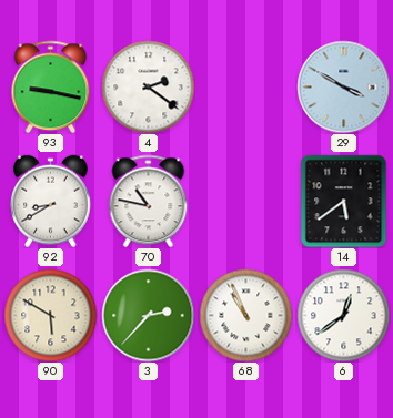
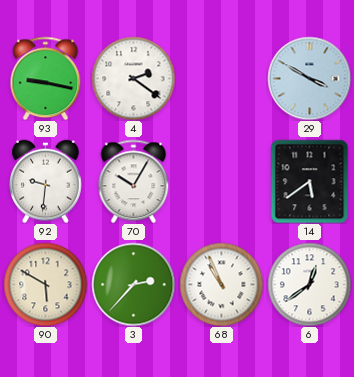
92: 8:40 -> 9:31 (46, 181)
70: 10:47 -> 10:05 (134, 181)
